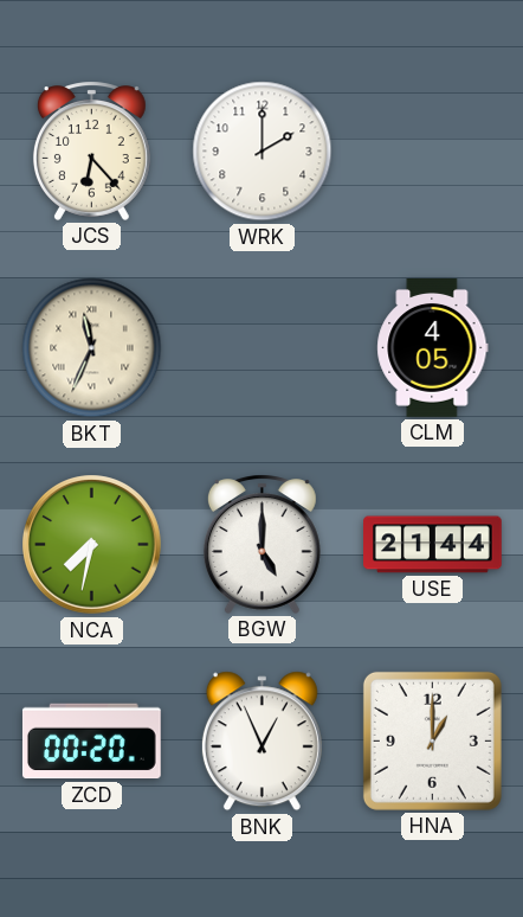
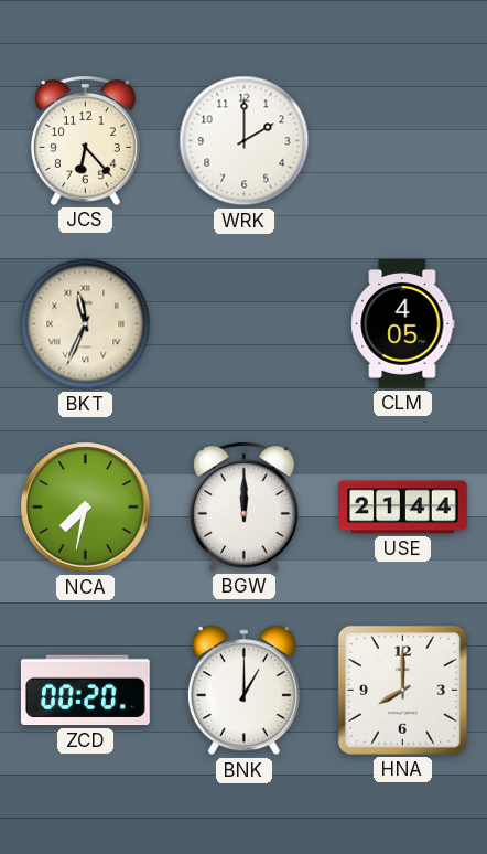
BGW: 5:00 -> 12:00 (244, 506)
BNK: 12:56 -> 1:00 (244, 691)
HNA: 1:00 -> 8:00 (402, 690)
